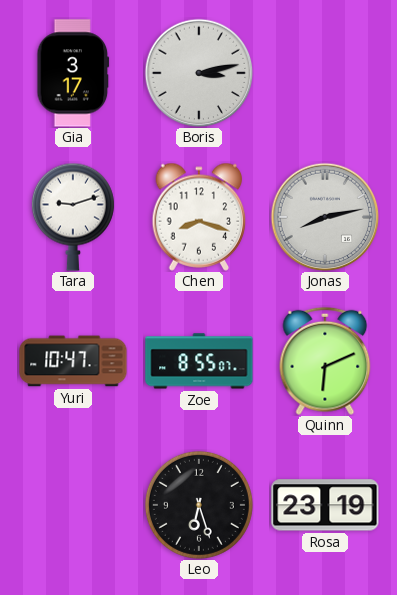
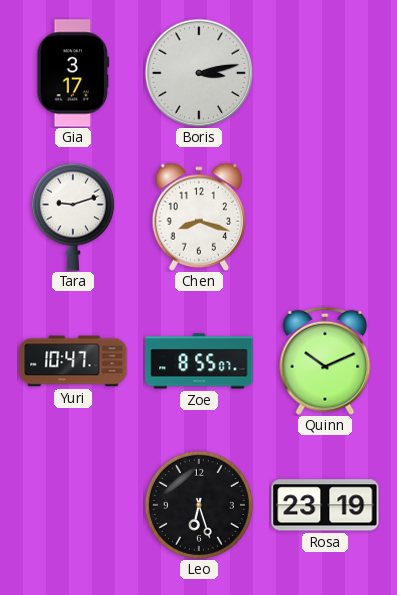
Jonas: 8:13 -> none (325, 217)
Quinn: 6:11 -> 10:11 (325, 361)
